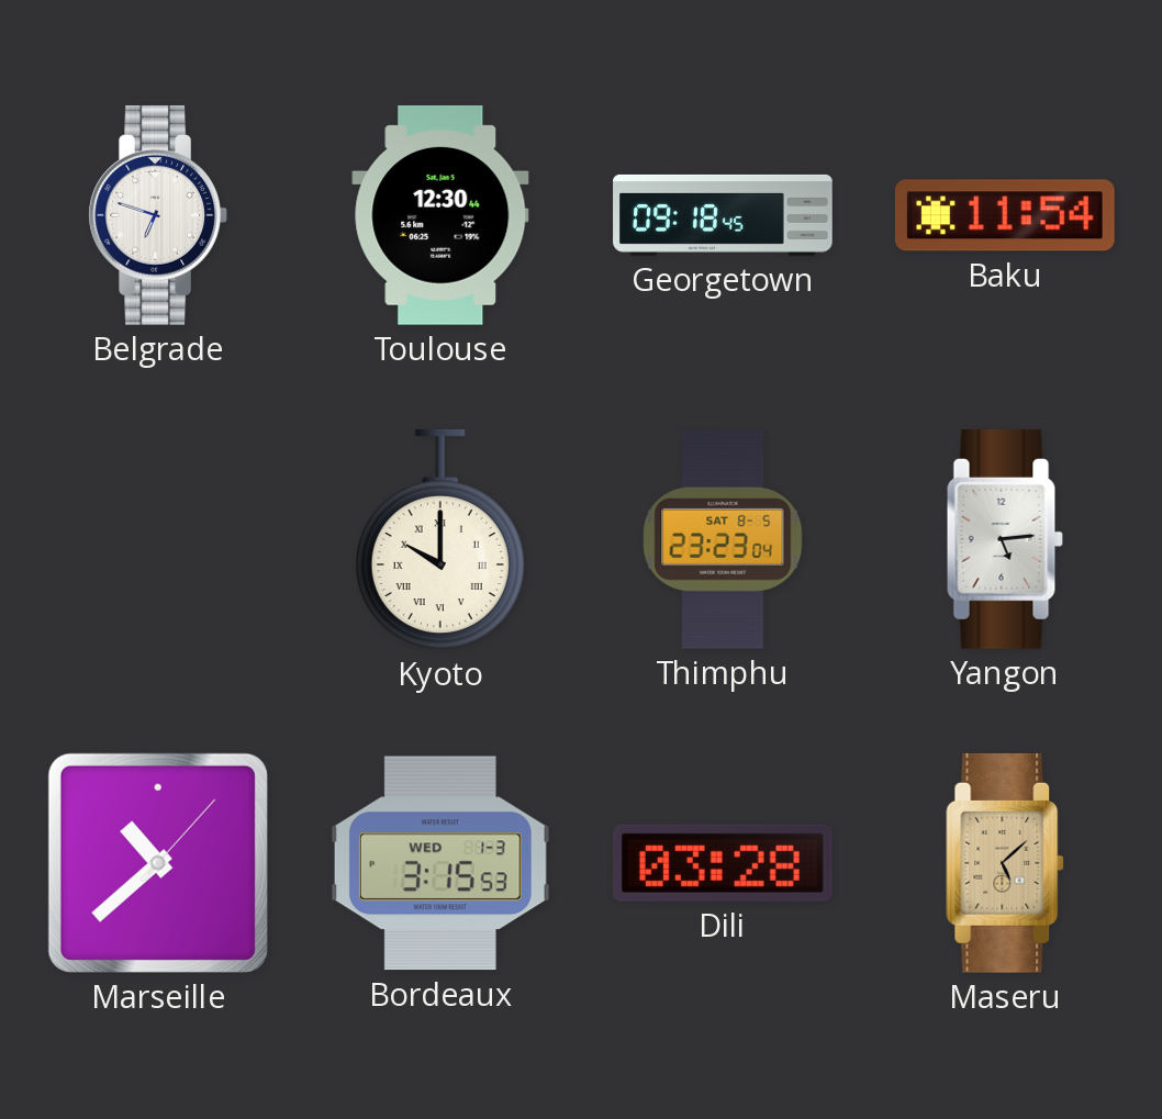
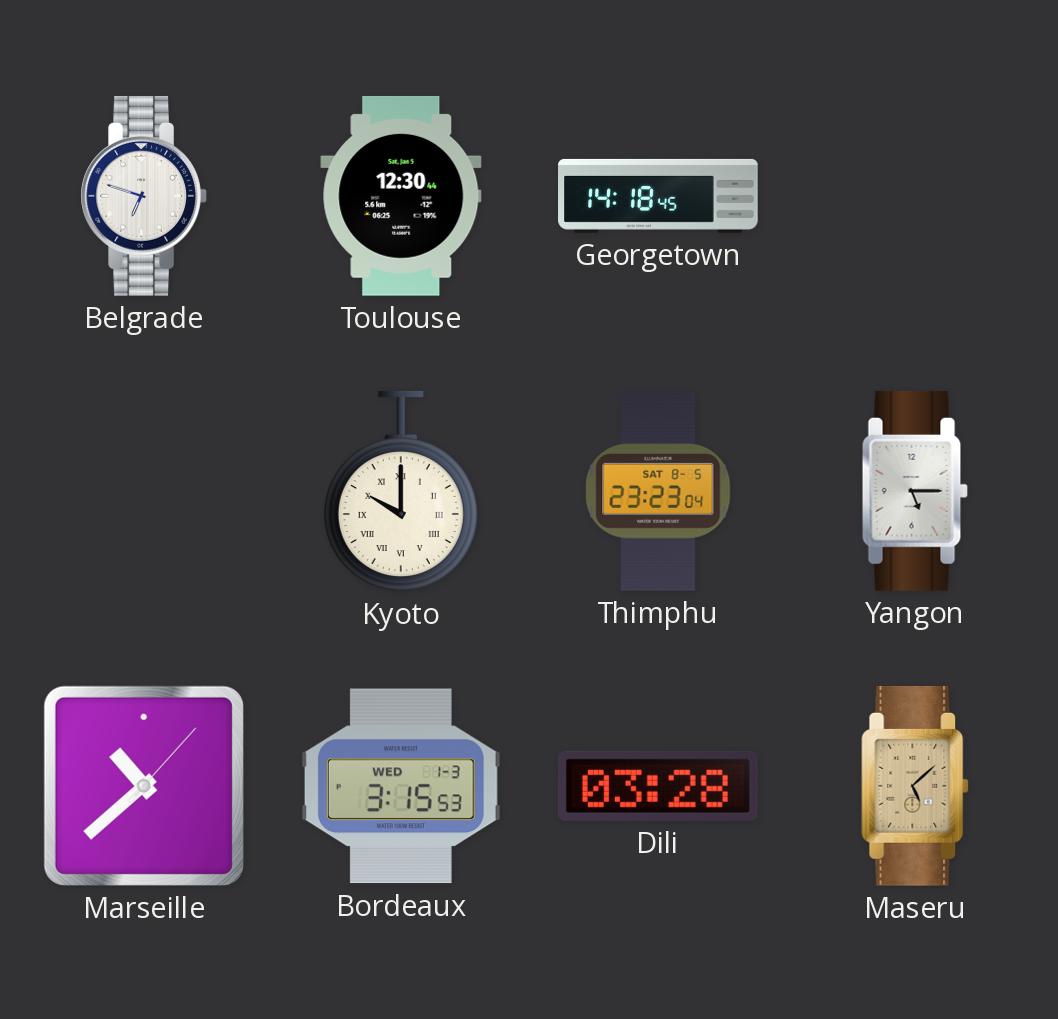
Georgetown: 09:18 -> 14:18 (658, 196)
Baku: 11:54 -> none (1005, 215)
Yangon: 5:14 -> 5:15 (915, 491)
